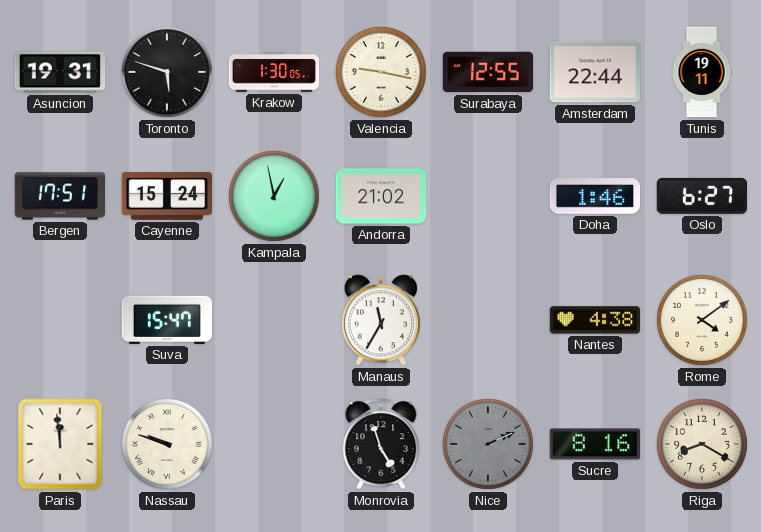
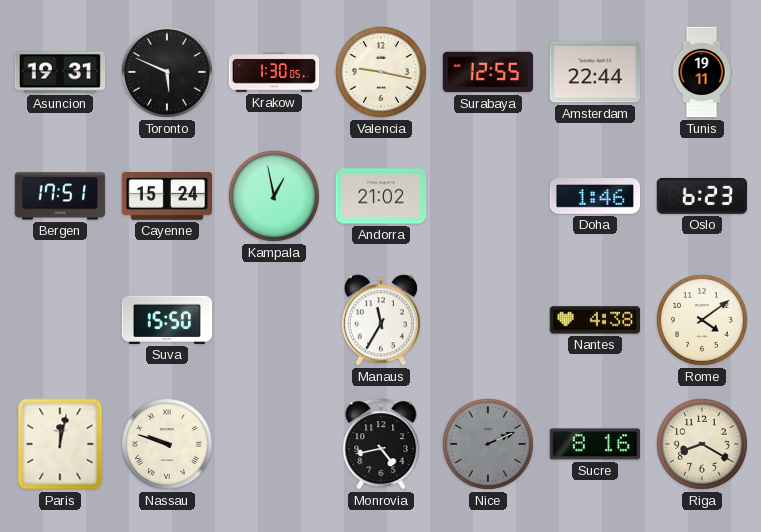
Toronto: 5:48 -> 5:49 (167, 72)
Oslo: 6:27 -> 6:23 (702, 196)
Suva: 15:47 -> 15:50 (167, 320)
Paris: 11:59 -> 12:02 (60, 444)
Monrovia: 4:57 -> 4:43 (381, 444)
